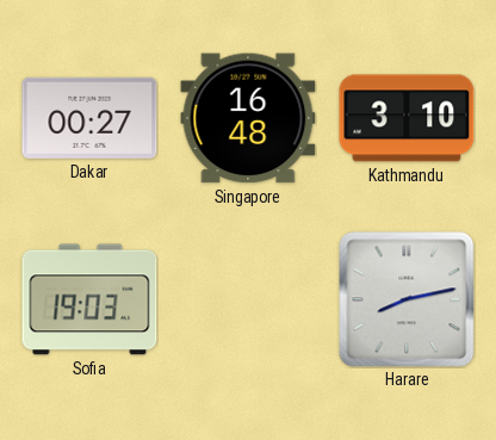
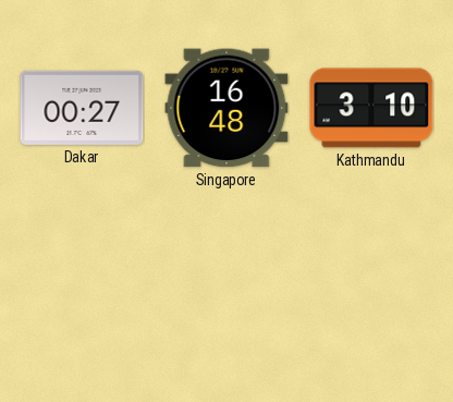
Sofia: 19:03 -> none (89, 299)
Harare: 8:13 -> none (407, 299)
